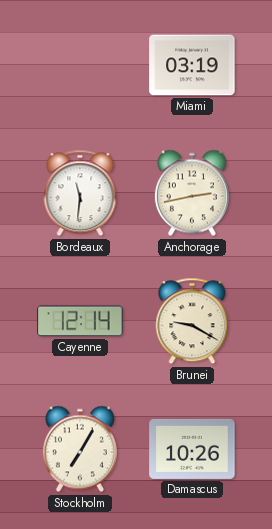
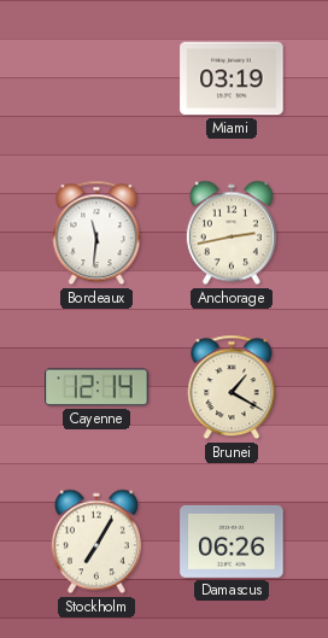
Brunei: 9:20 -> 1:20 (232, 387)
Damascus: 10:26 -> 06:26 (232, 542)
